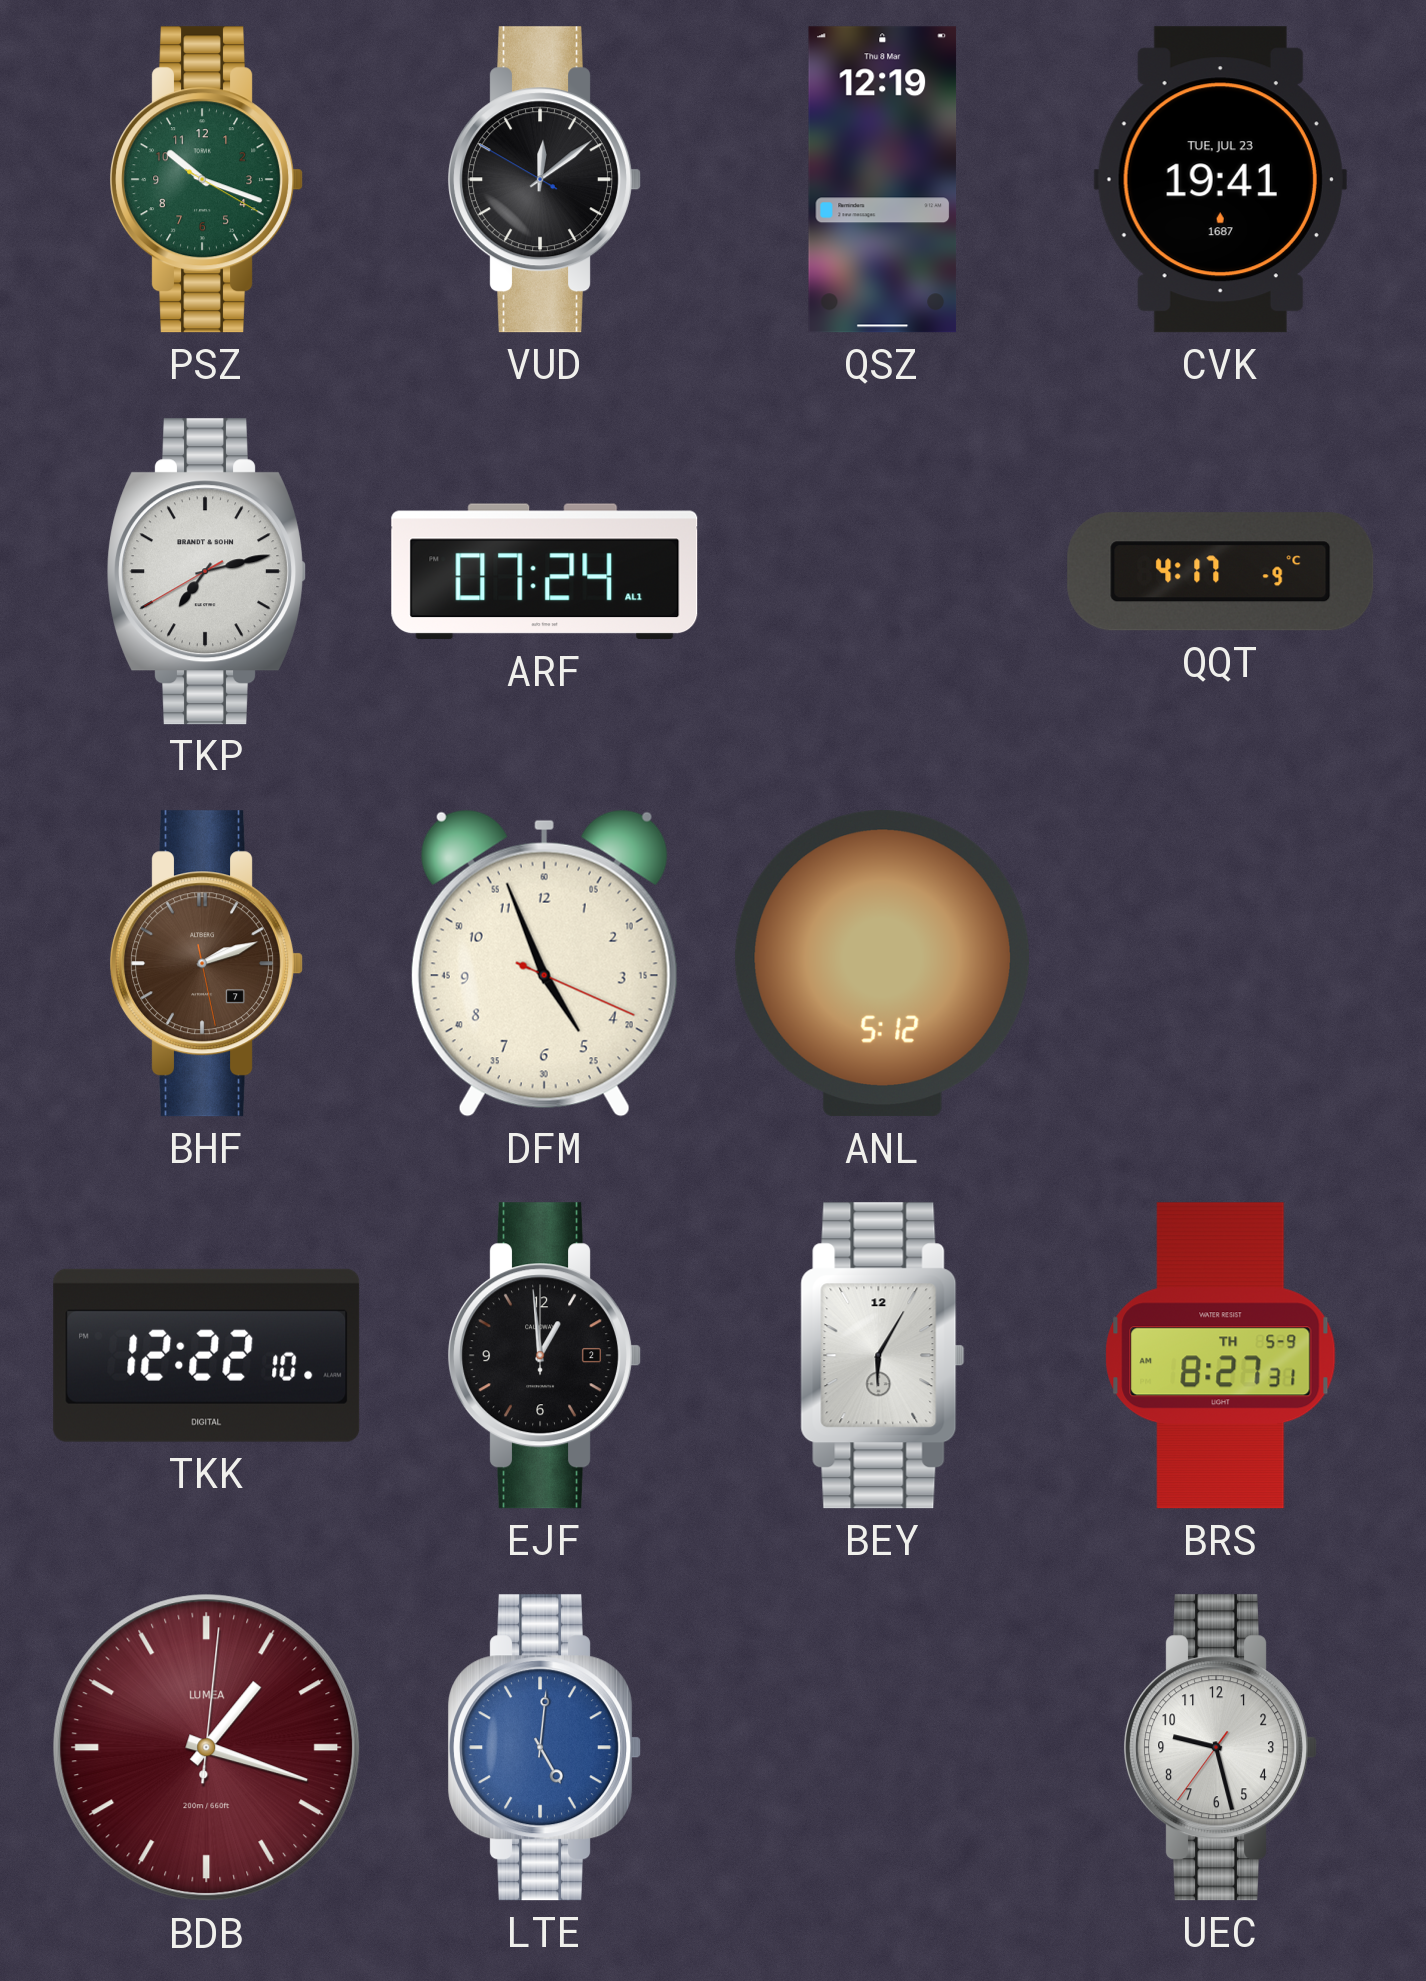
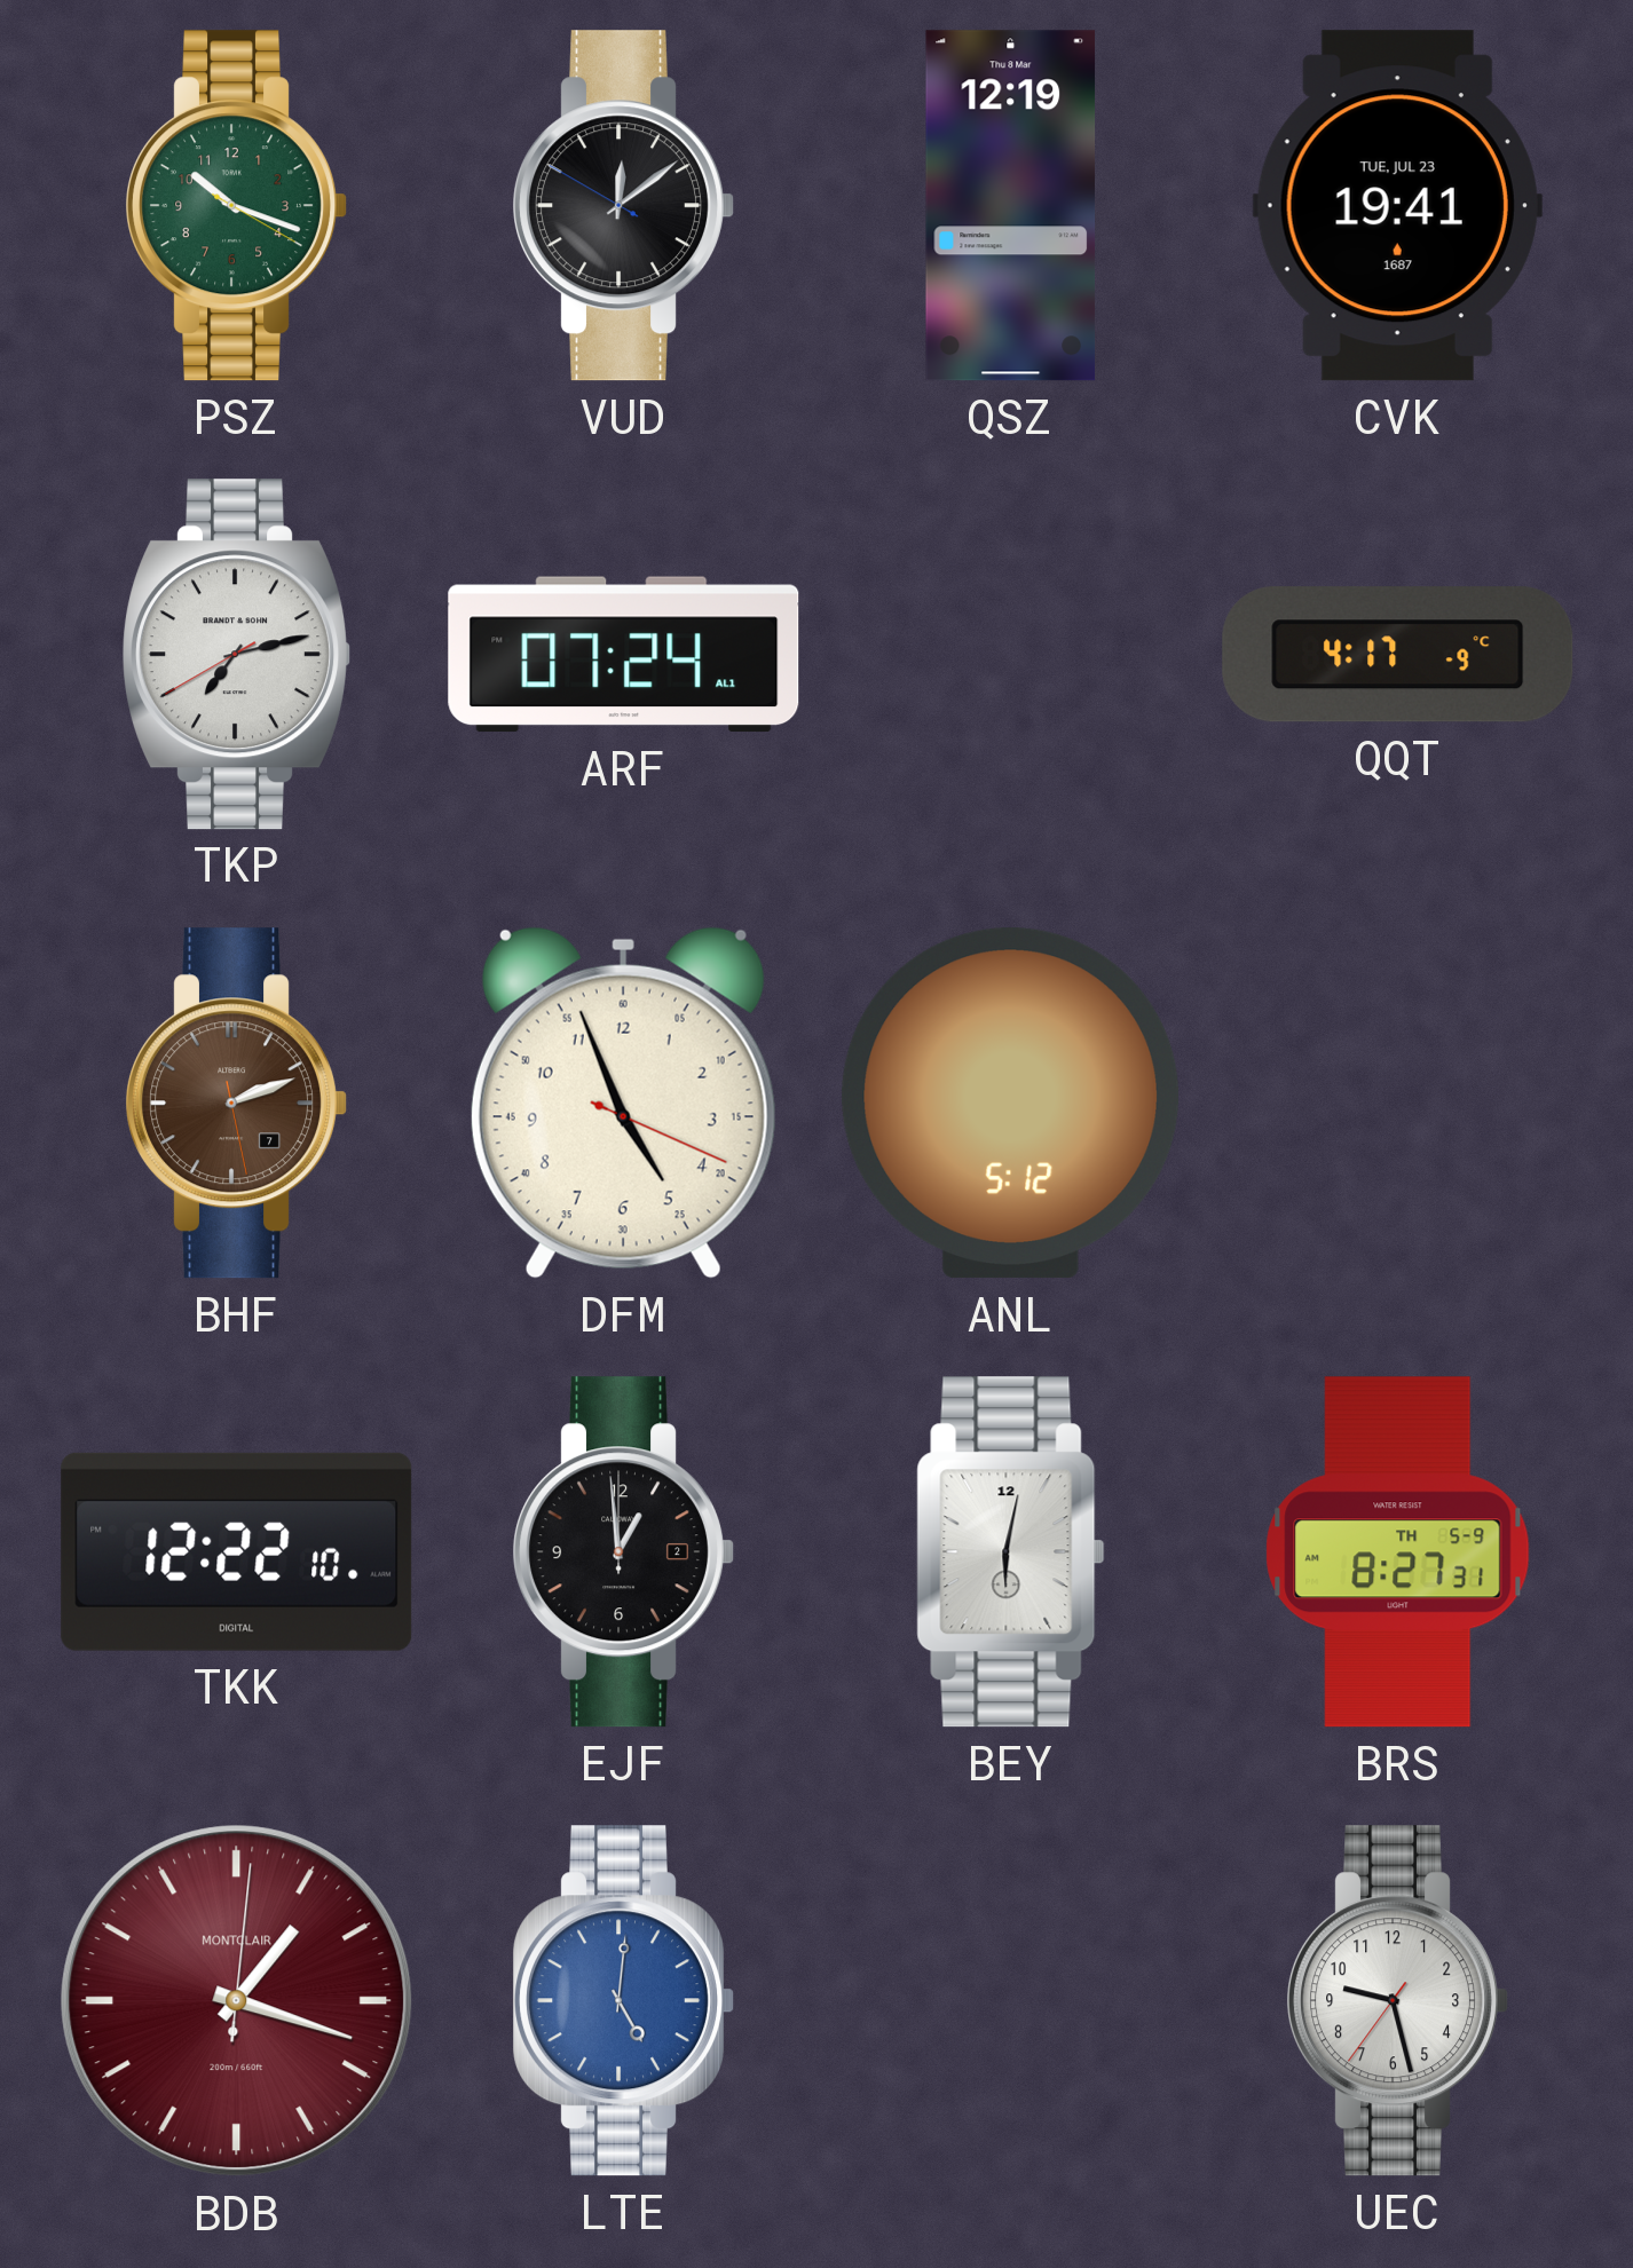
BEY: 6:05 -> 6:02 (1011, 1552)
BDB brand: LUMEA -> MONTCLAIR (237, 2001)
